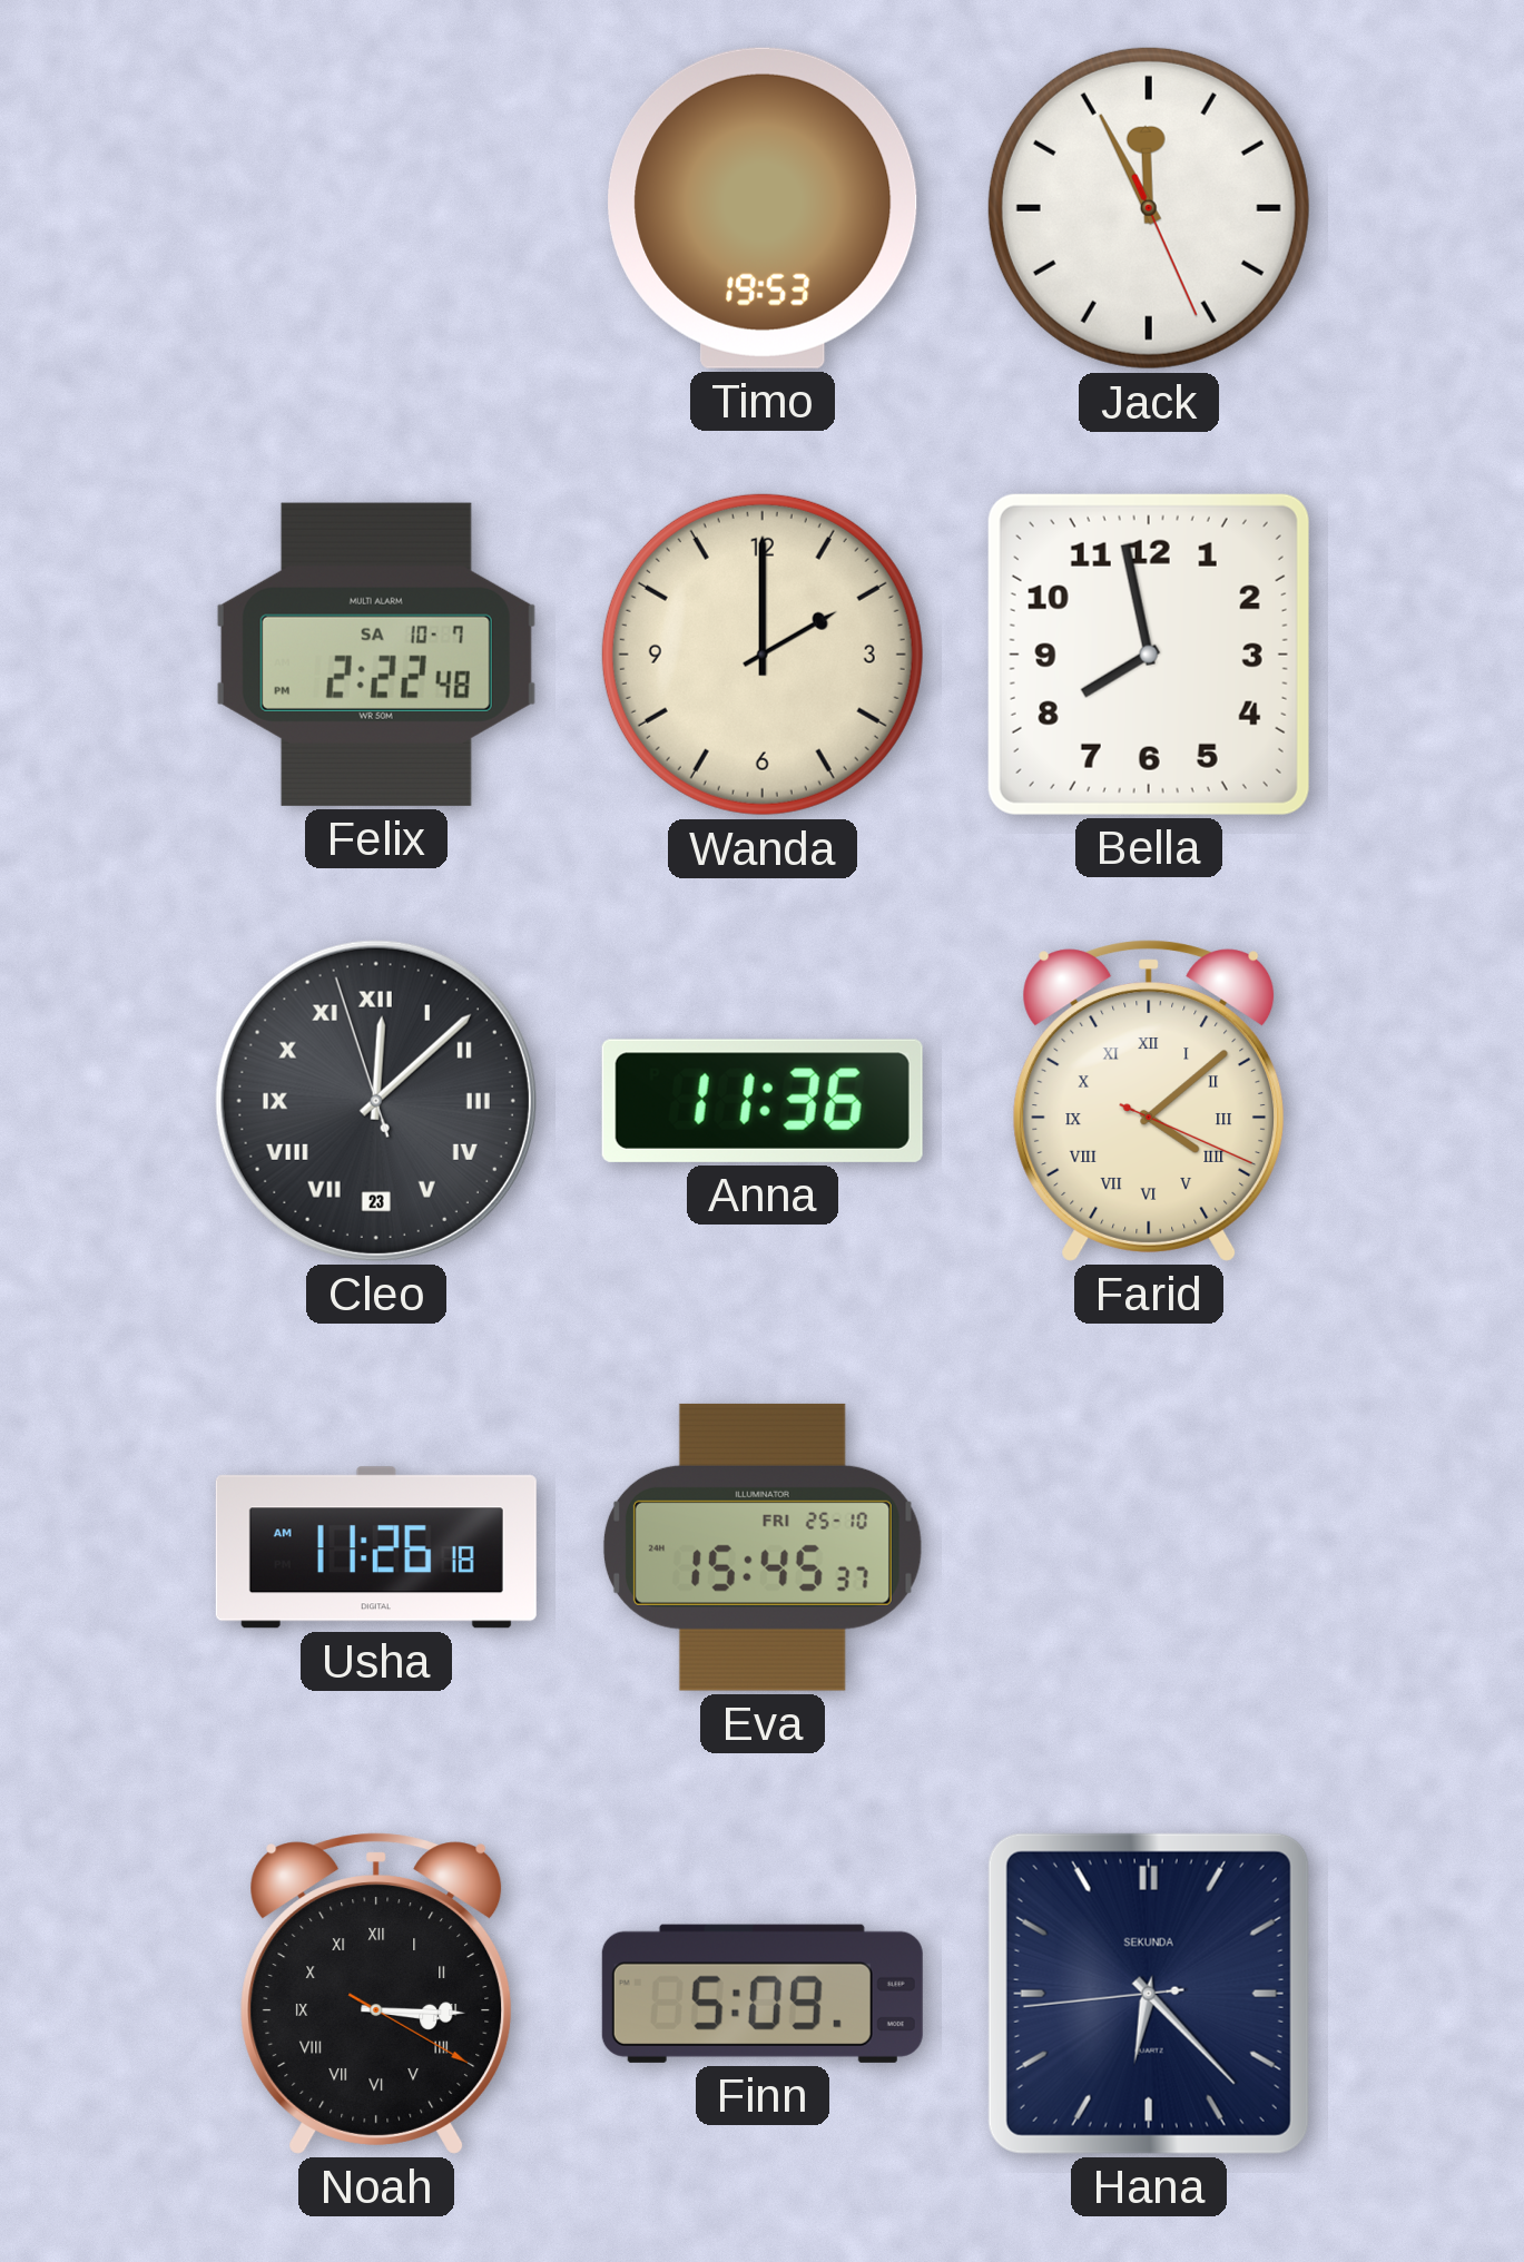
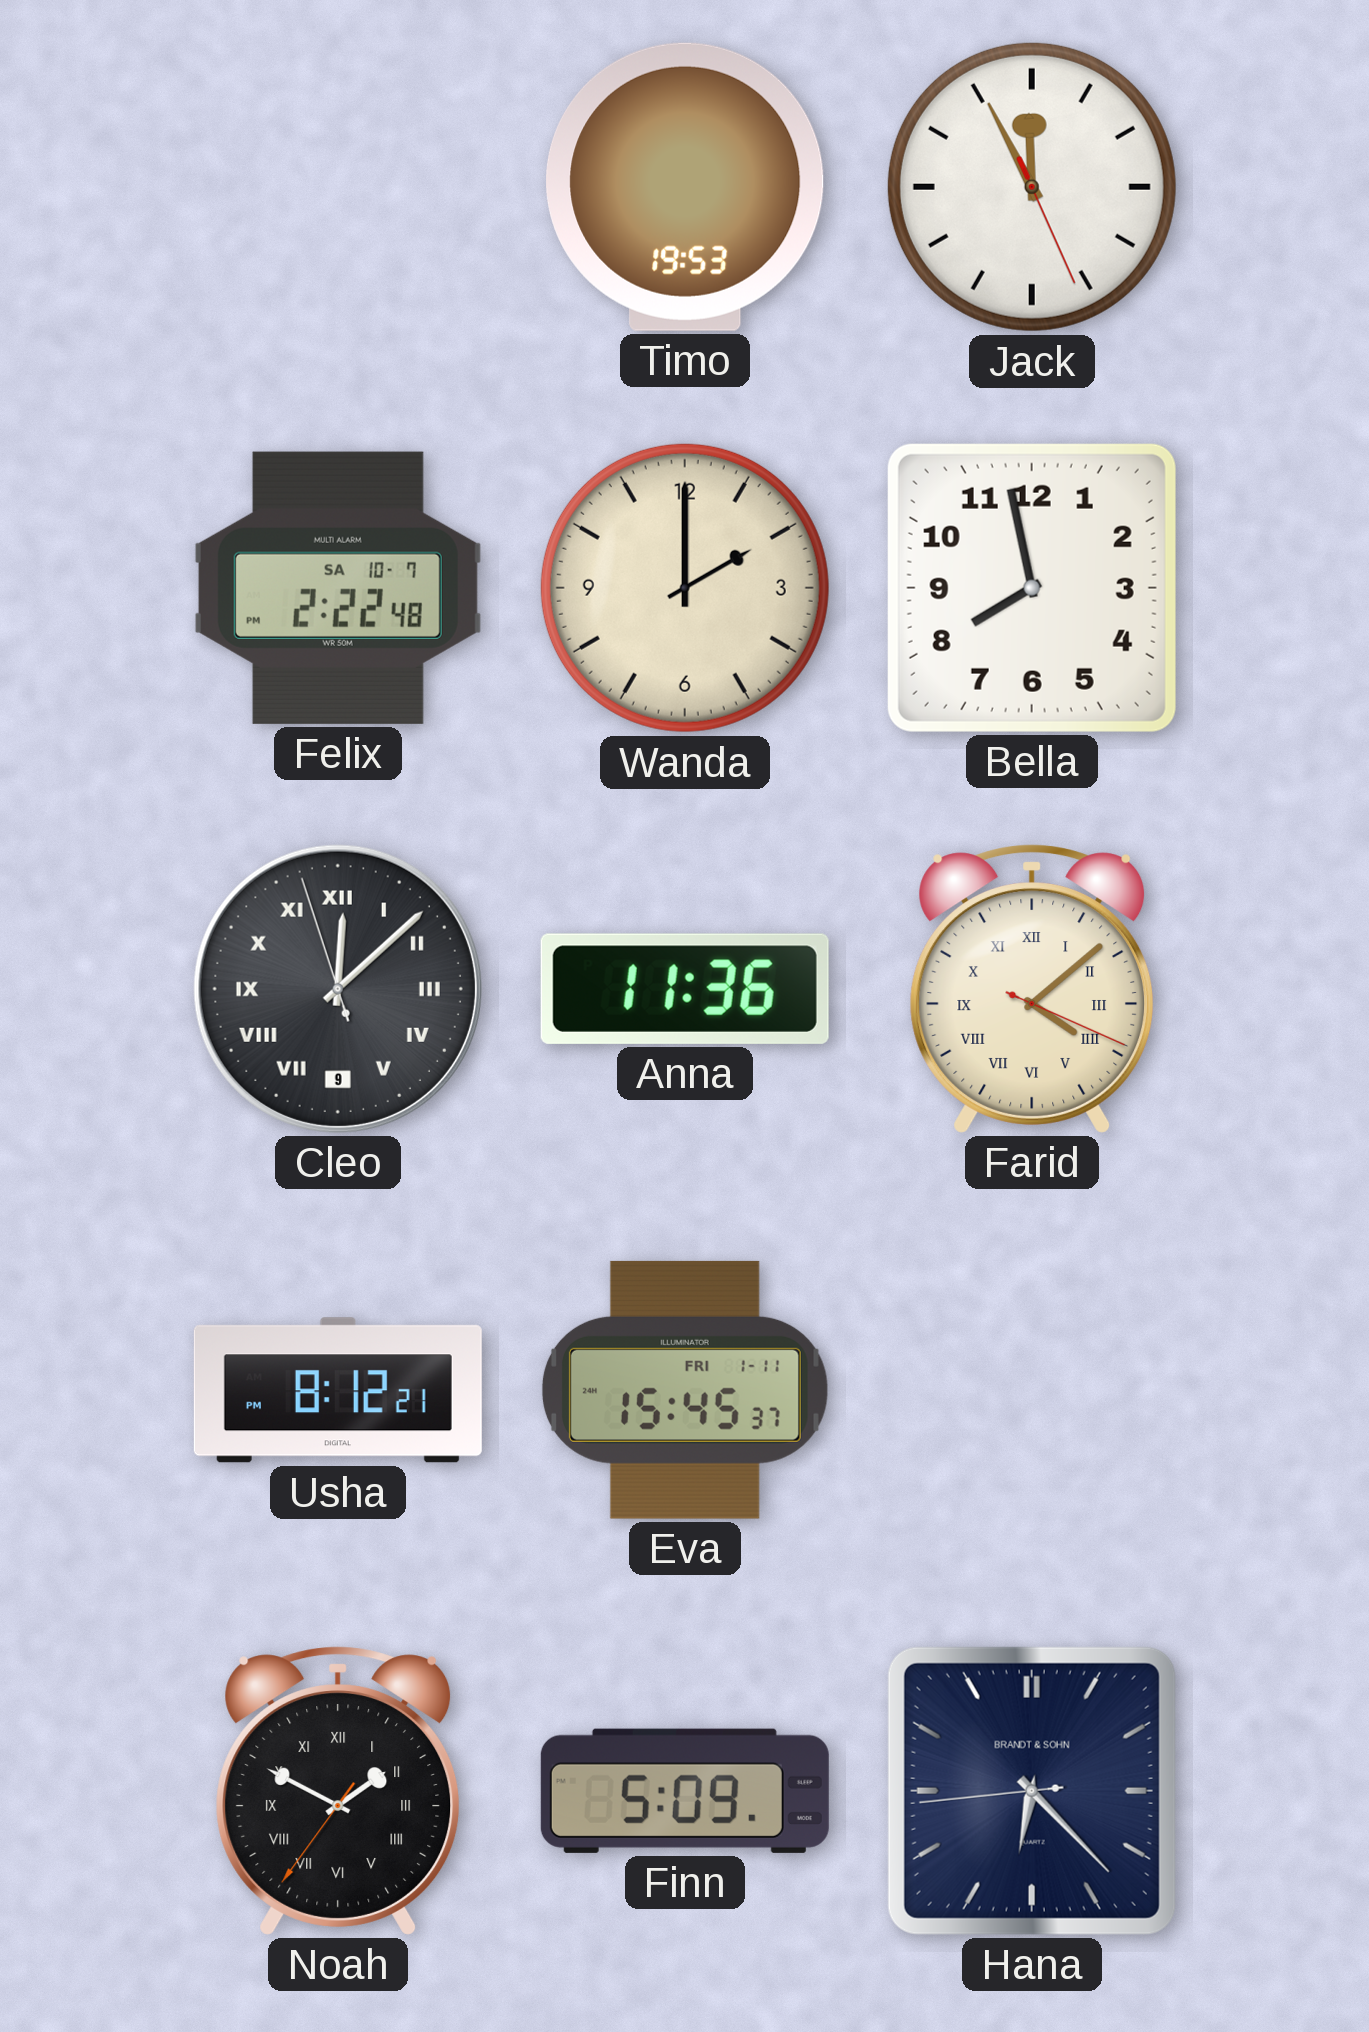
Cleo date: 23 -> 9 (338, 989)
Usha: 11:26 -> 8:12 (338, 1390)
Eva date: FRI 25-10 -> FRI 1-11 (685, 1390)
Noah: 3:15 -> 1:49 (338, 1791)
Hana brand: SEKUNDA -> BRANDT & SOHN (1032, 1791)
